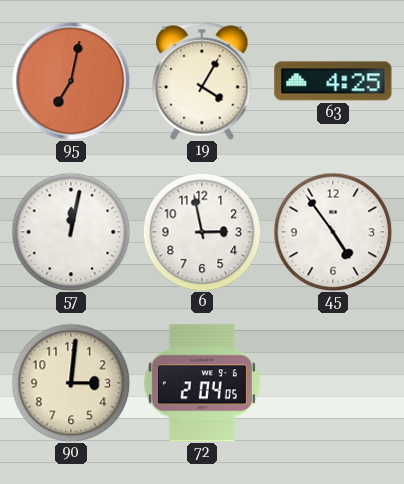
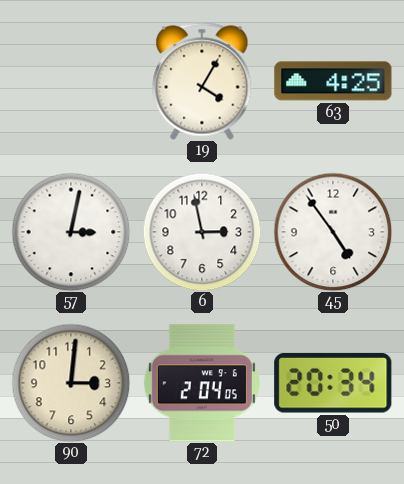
95: 7:02 -> none (71, 81)
57: 12:02 -> 3:02 (71, 232)
50: none -> 20:34 (333, 383)
